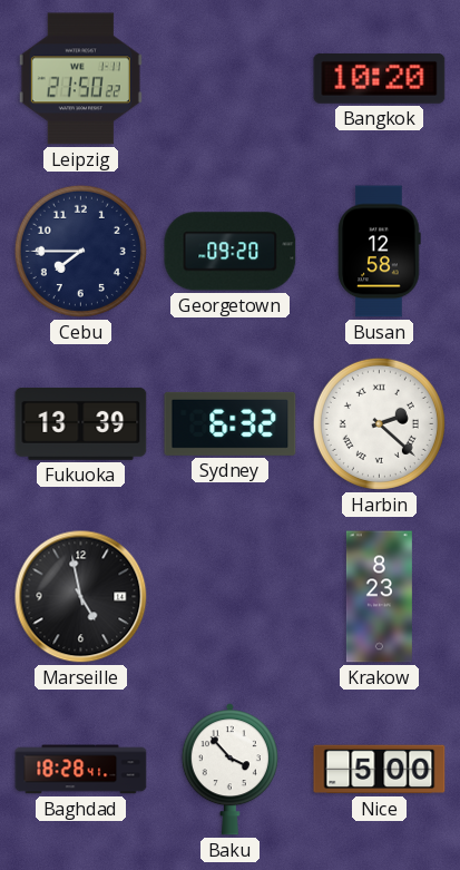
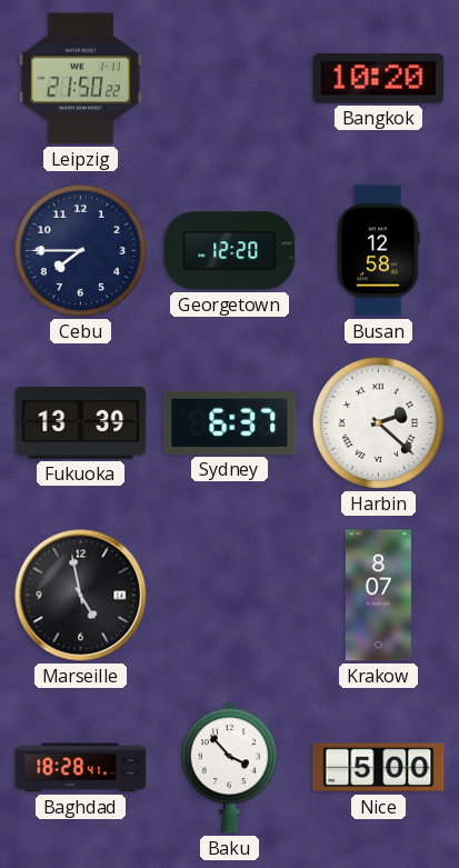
Georgetown: 09:20 -> 12:20 (230, 251)
Sydney: 6:32 -> 6:37 (230, 422)
Krakow: 8:23 -> 8:07 (378, 596)
